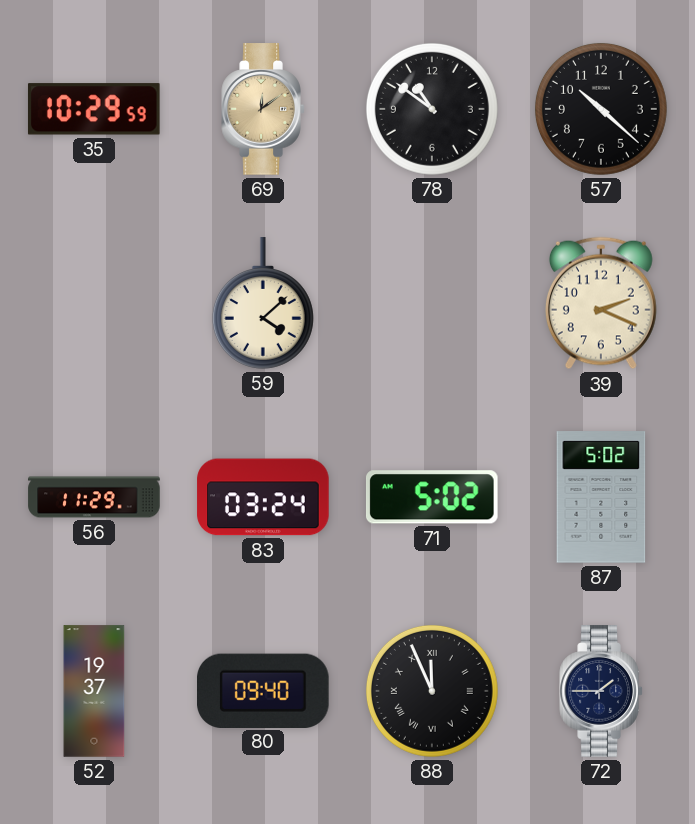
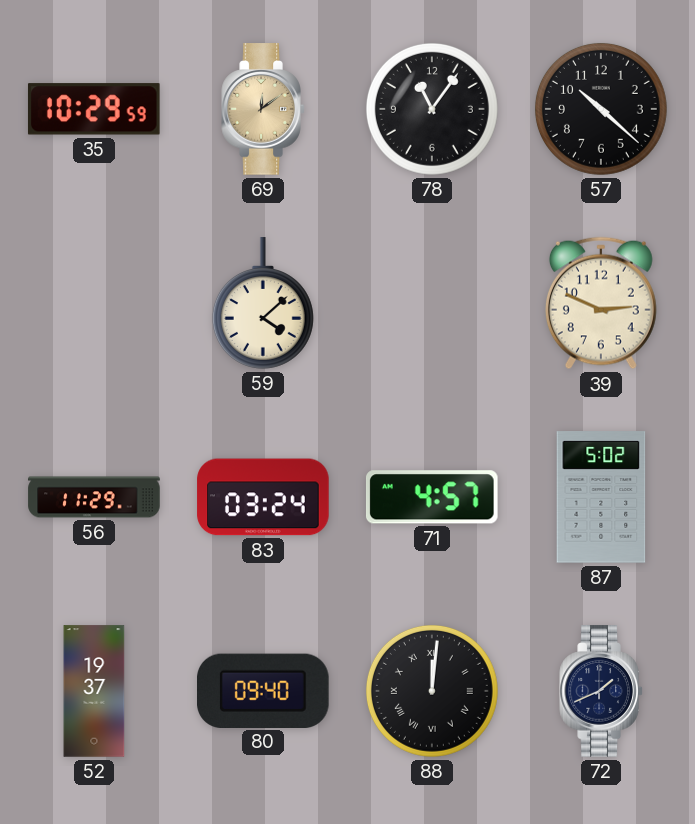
78: 10:51 -> 11:06 (432, 109)
39: 2:19 -> 2:49 (601, 303)
71: 5:02 -> 4:57 (432, 497)
88: 11:56 -> 12:01 (432, 691)
72: 1:45 -> 1:41 (601, 691)
